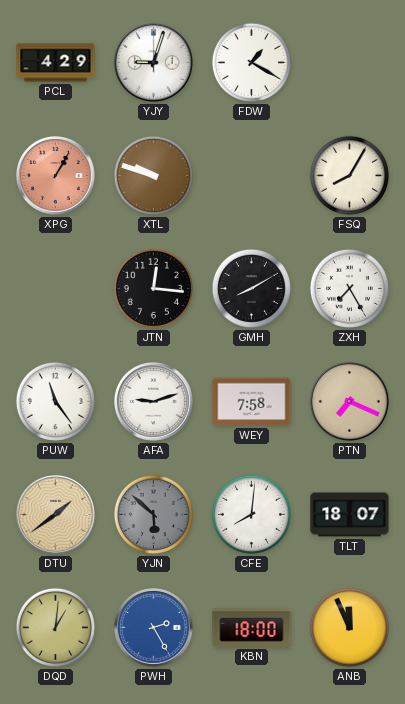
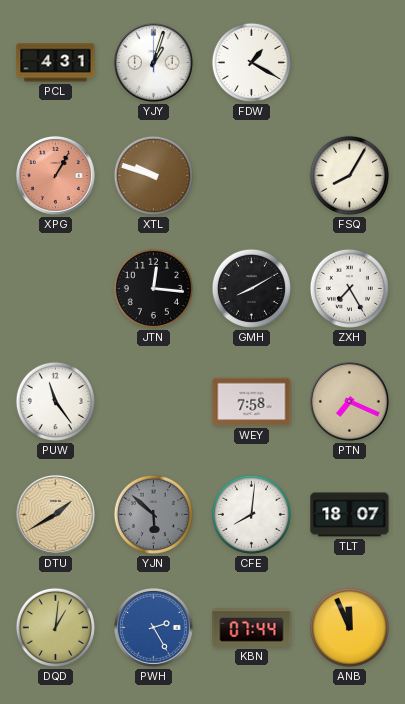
PCL: 4:29 -> 4:31 (56, 63)
YJY: 9:03 -> 1:03 (154, 63)
AFA: 9:12 -> none (154, 402)
DTU: 1:39 -> 1:40 (56, 515)
KBN: 18:00 -> 07:44 (252, 628)
